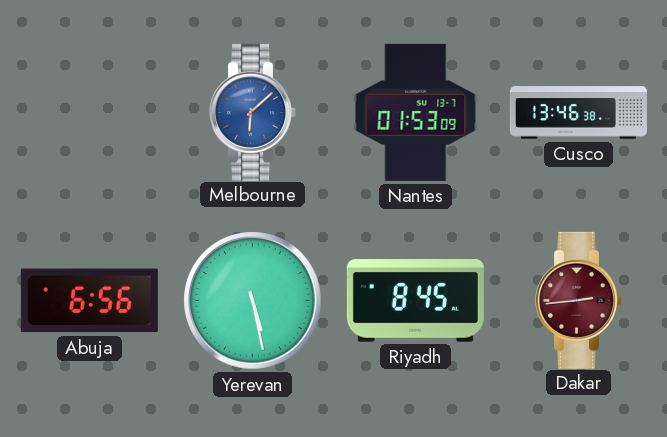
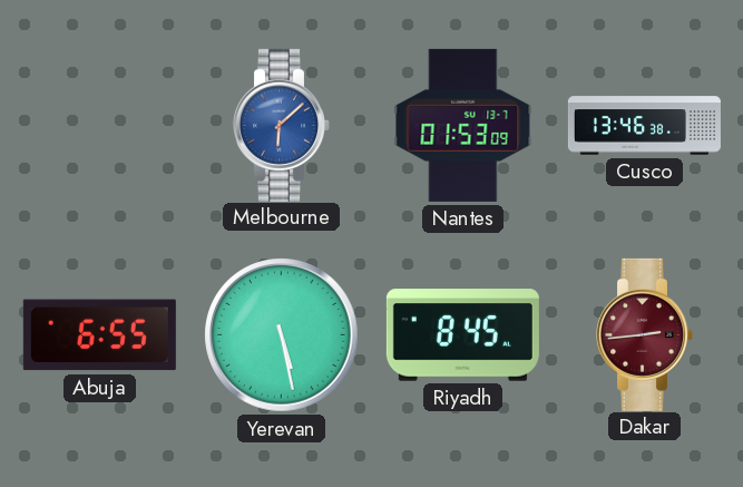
Abuja: 6:56 -> 6:55 (99, 335)
